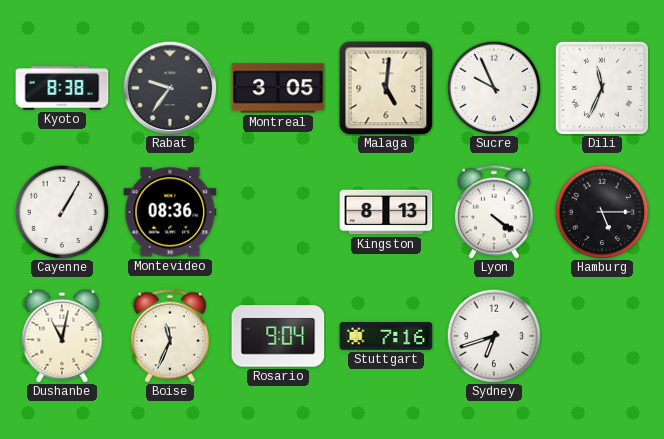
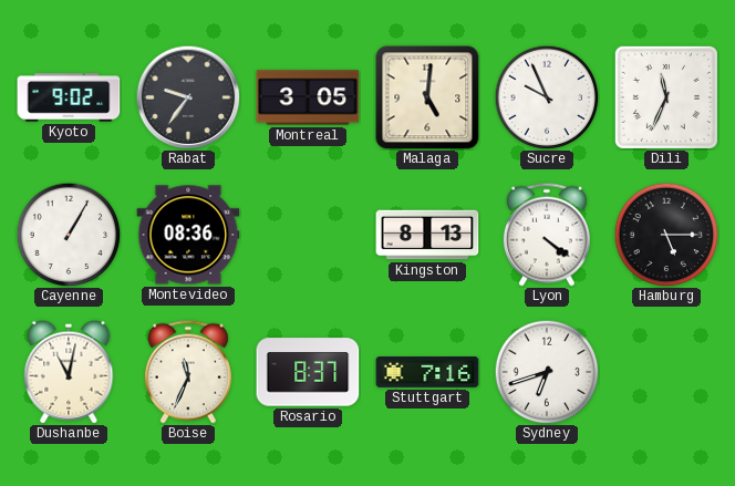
Kyoto: 8:38 -> 9:02 (69, 97)
Rosario: 9:04 -> 8:37 (308, 372)
